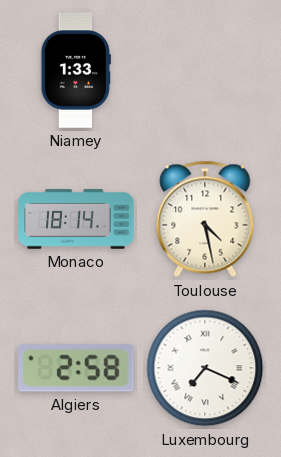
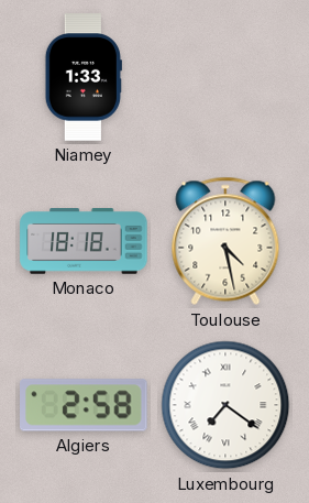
Monaco: 18:14 -> 18:18 (84, 242)
Luxembourg: 7:19 -> 7:21 (225, 405)
